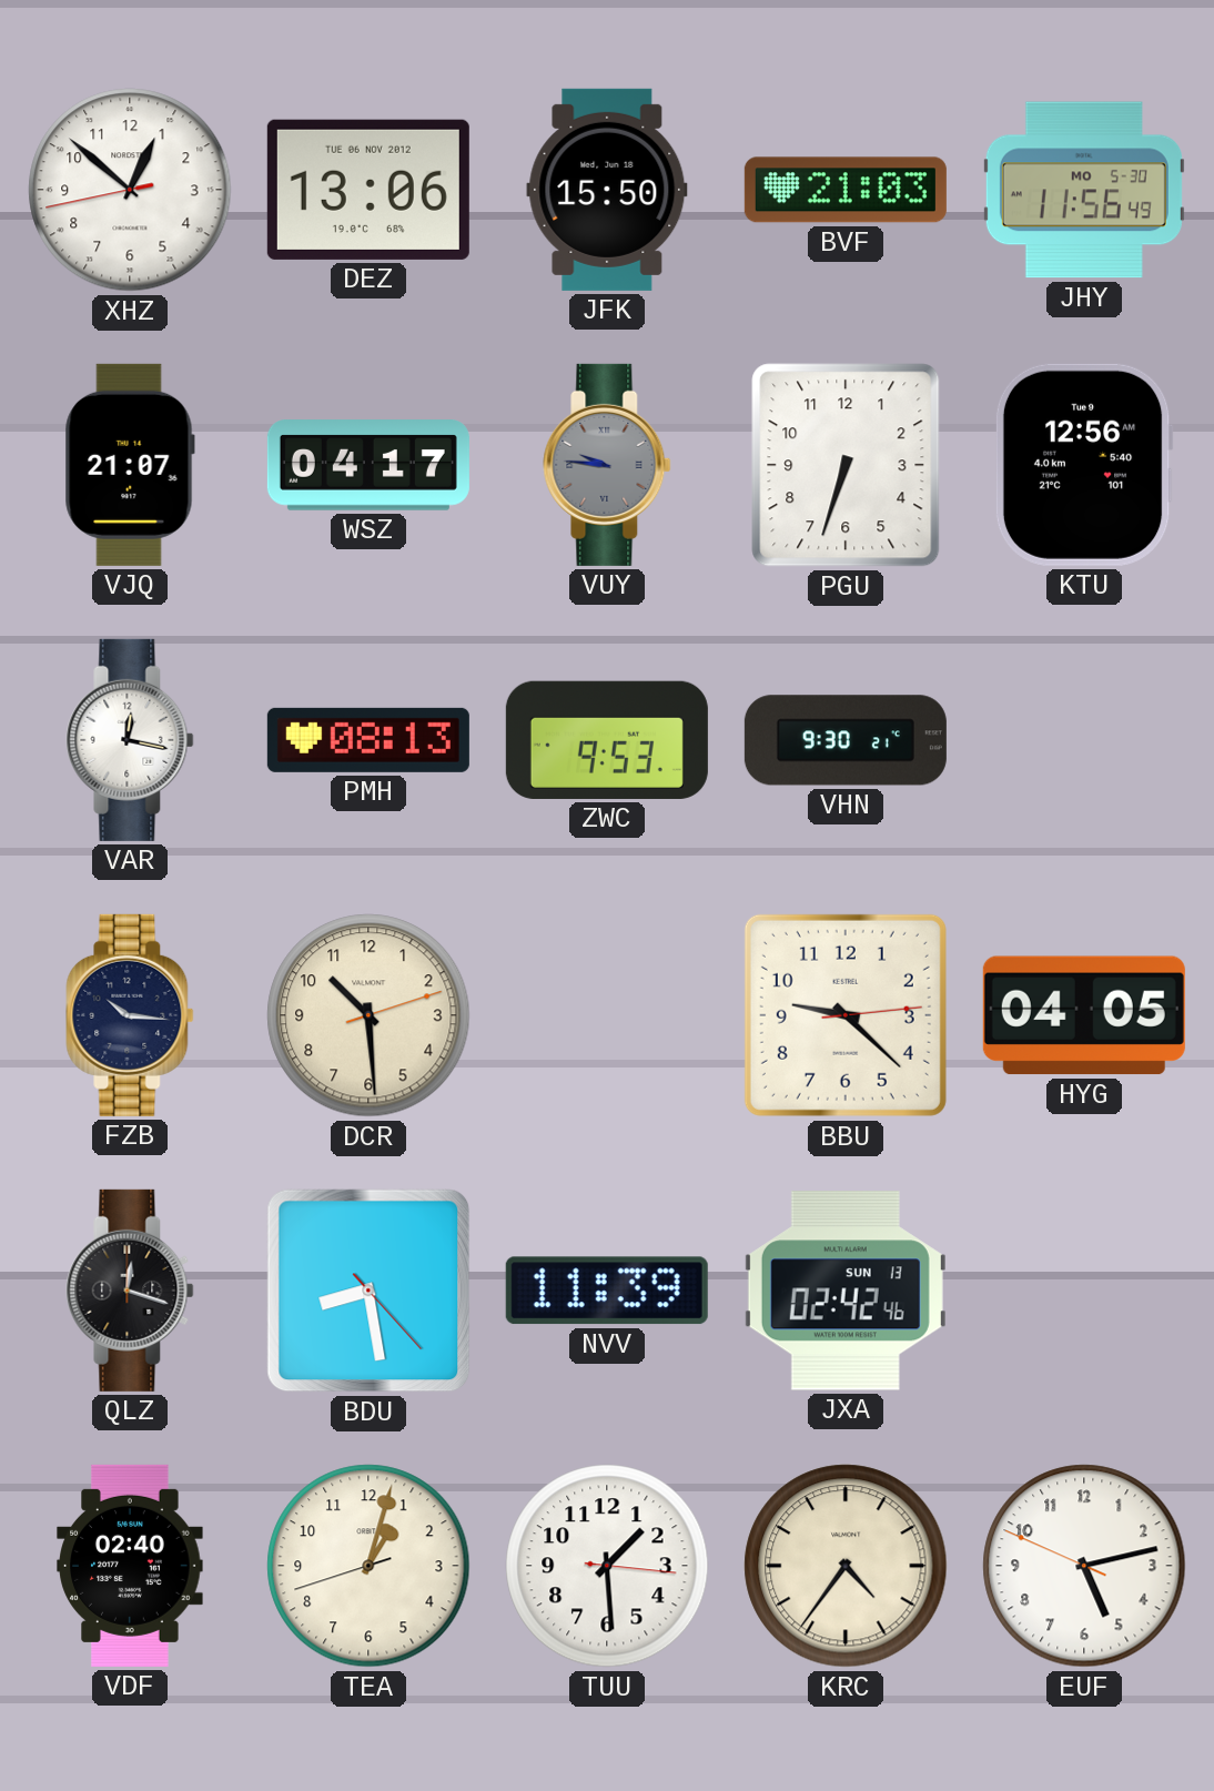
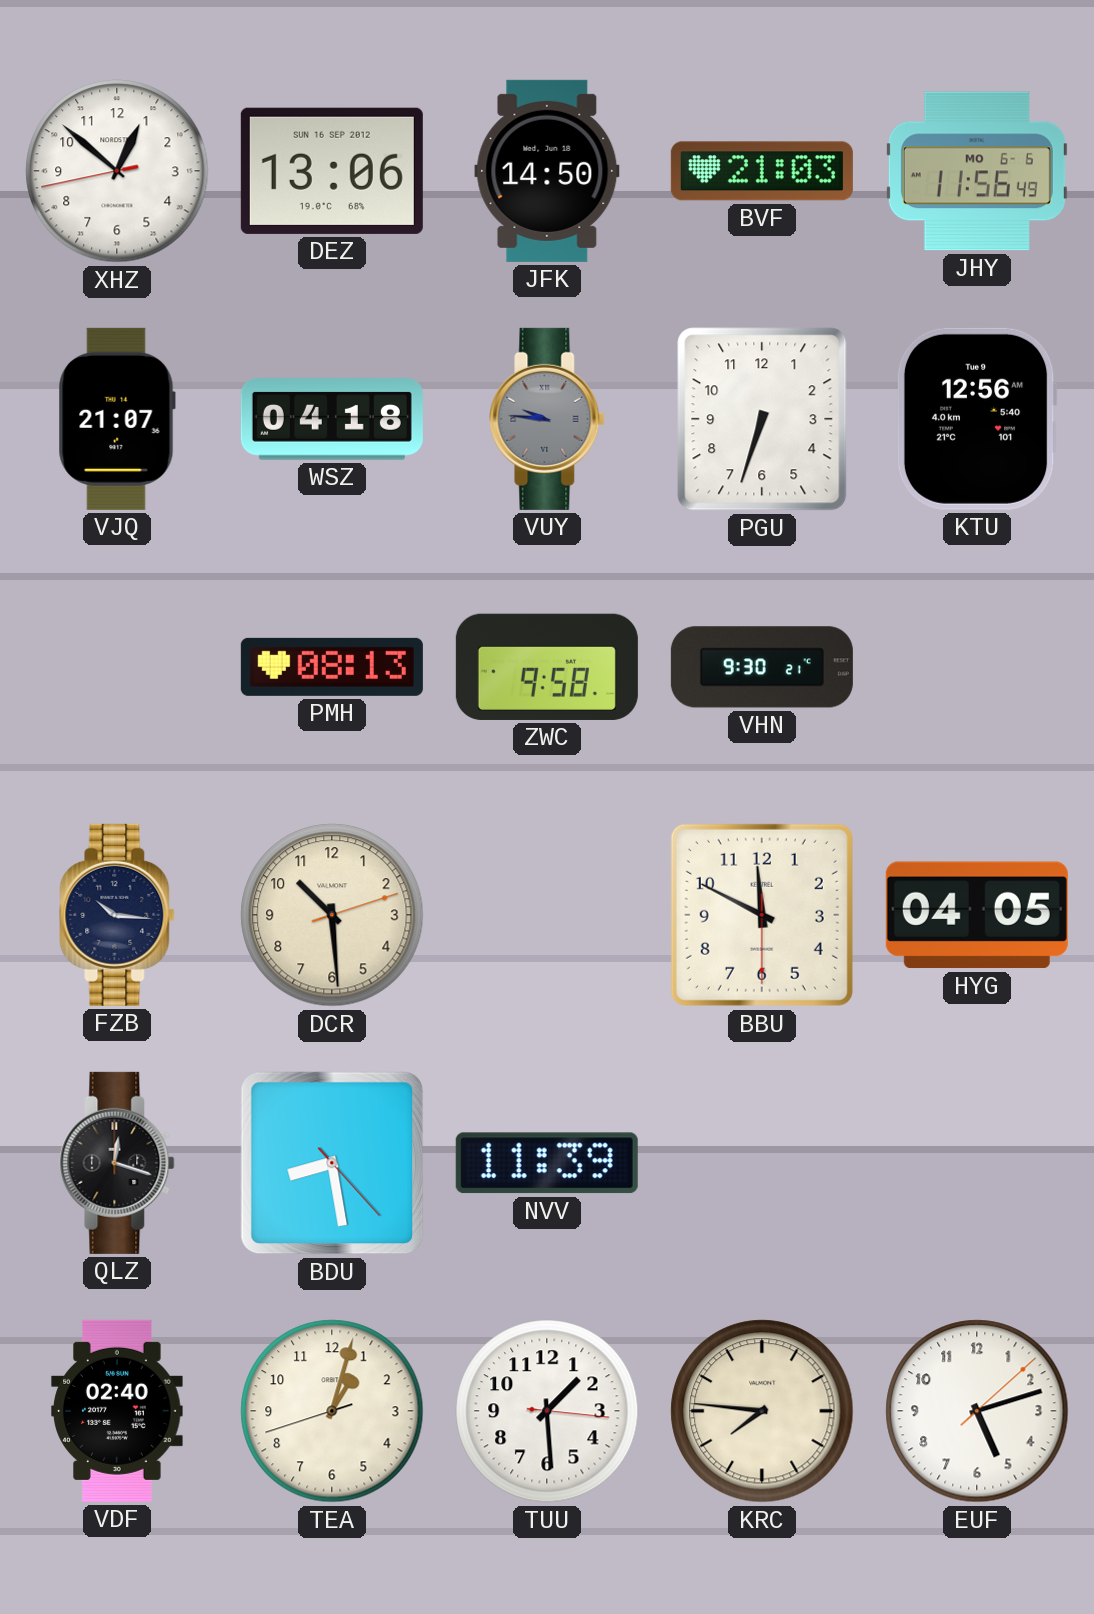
DEZ date: TUE 06 NOV 2012 -> SUN 16 SEP 2012 (332, 171)
JFK: 15:50 -> 14:50 (547, 171)
JHY date: MO 5-30 -> MO 6-6 (977, 171)
WSZ: 04:17 -> 04:18 (332, 419)
VAR: 12:17 -> none (130, 740)
ZWC: 9:53 -> 9:58 (547, 667)
BBU: 9:22 -> 11:49 (762, 915)
JXA: 02:42 -> none (846, 1291)
KRC: 4:36 -> 7:46 (762, 1411)
EUF: 5:12:49 -> 5:12:08 (977, 1411)
